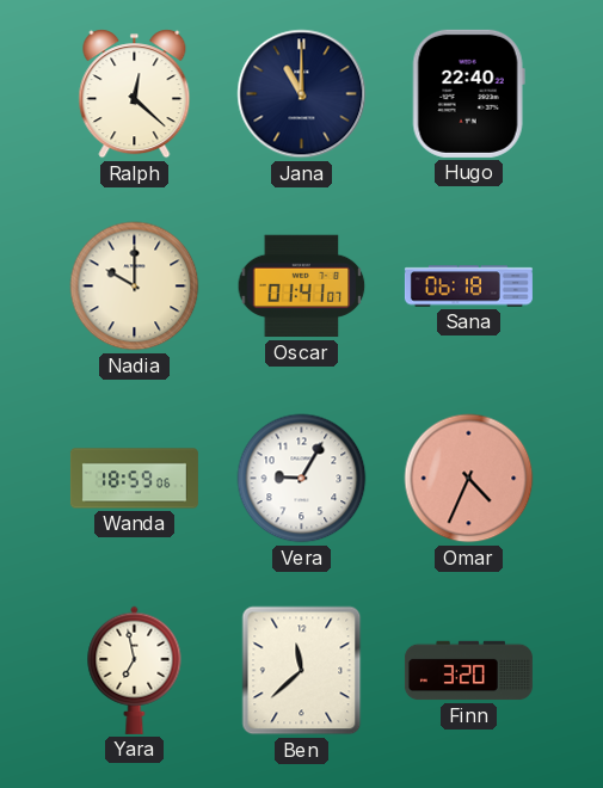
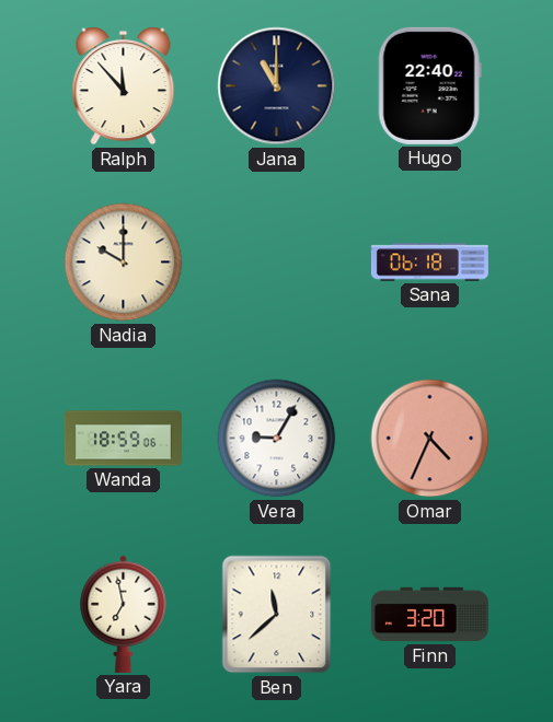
Ralph: 12:22 -> 11:53 (124, 86)
Oscar: 01:41 -> none (302, 287)
